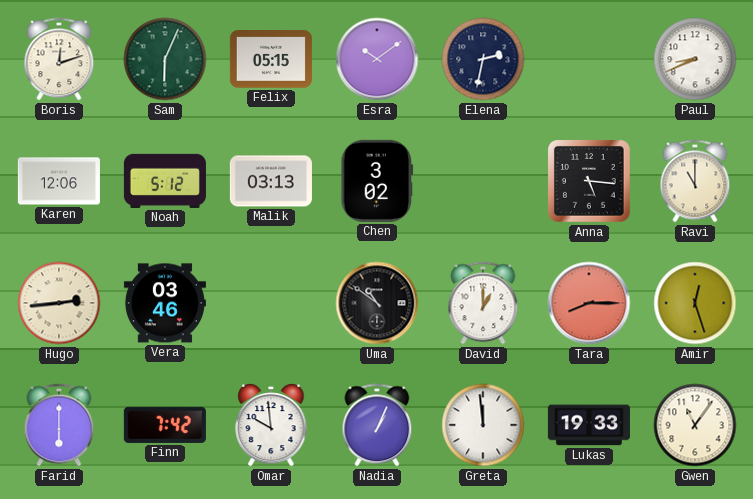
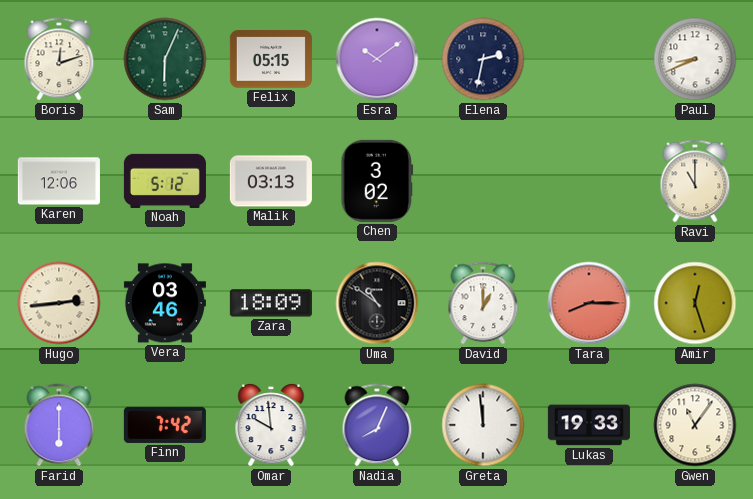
Anna: 5:16 -> none (590, 182)
Zara: none -> 18:09 (271, 303)
Nadia: 1:04 -> 8:04 (377, 425)
